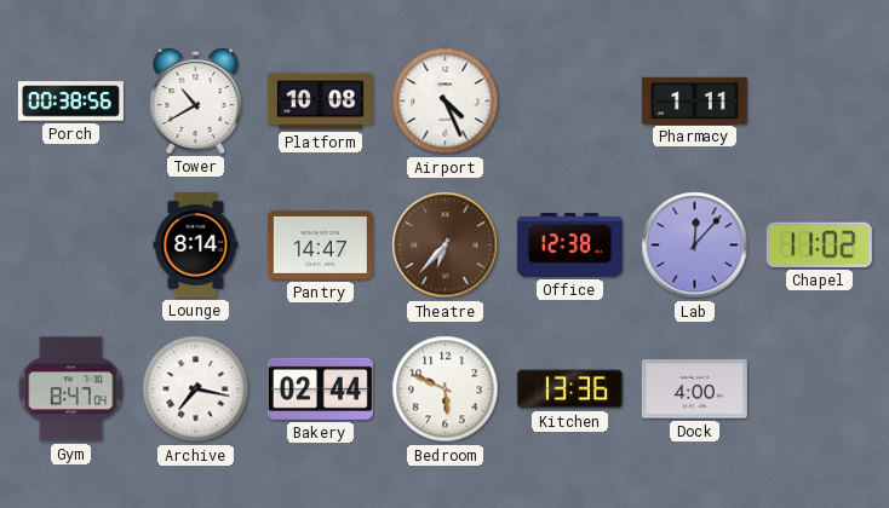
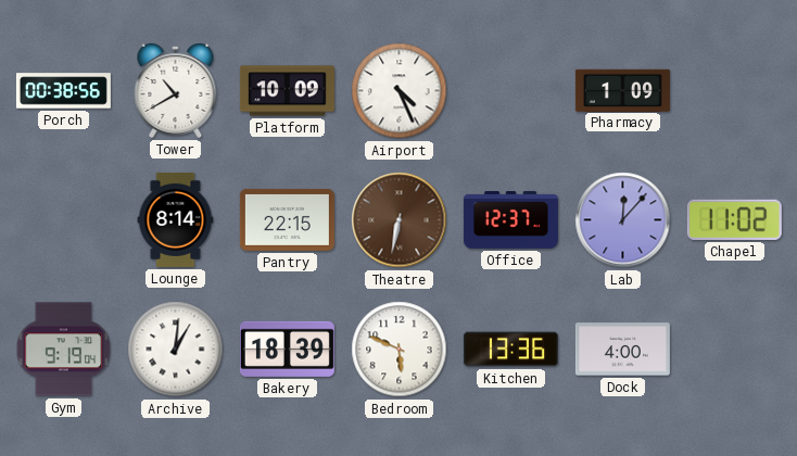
Platform: 10:08 -> 10:09 (287, 91)
Pharmacy: 1:11 -> 1:09 (622, 90)
Pantry: 14:47 -> 22:15 (287, 219)
Theatre: 6:37 -> 6:32 (400, 220)
Office: 12:38 -> 12:37 (510, 220)
Gym: 8:47 -> 9:19 (64, 350)
Archive: 7:17 -> 1:01 (176, 350)
Bakery: 02:44 -> 18:39 (287, 349)
